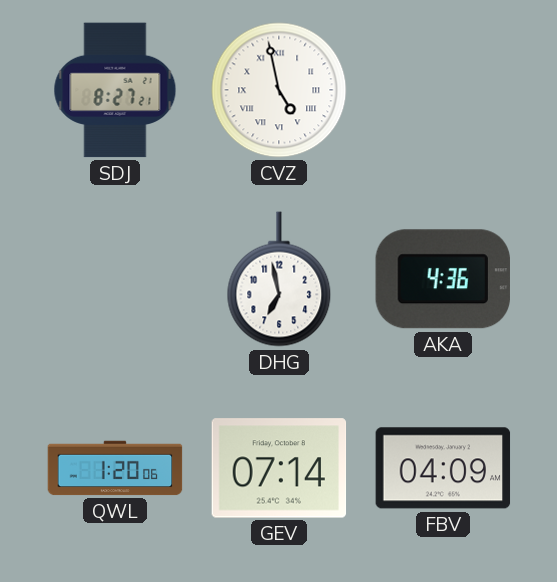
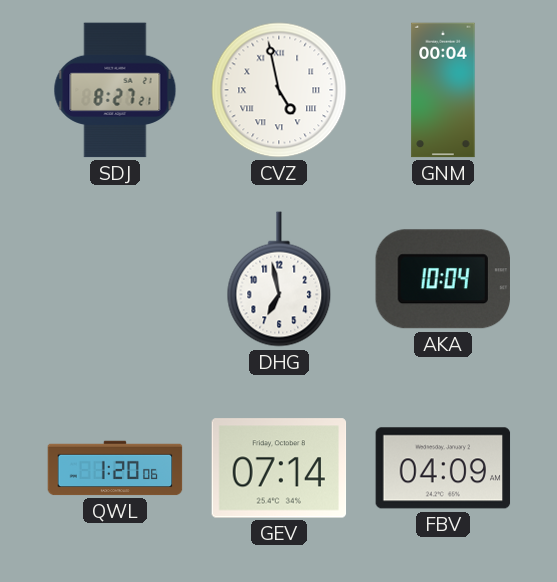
GNM: none -> 00:04 (443, 90)
AKA: 4:36 -> 10:04 (443, 279)
